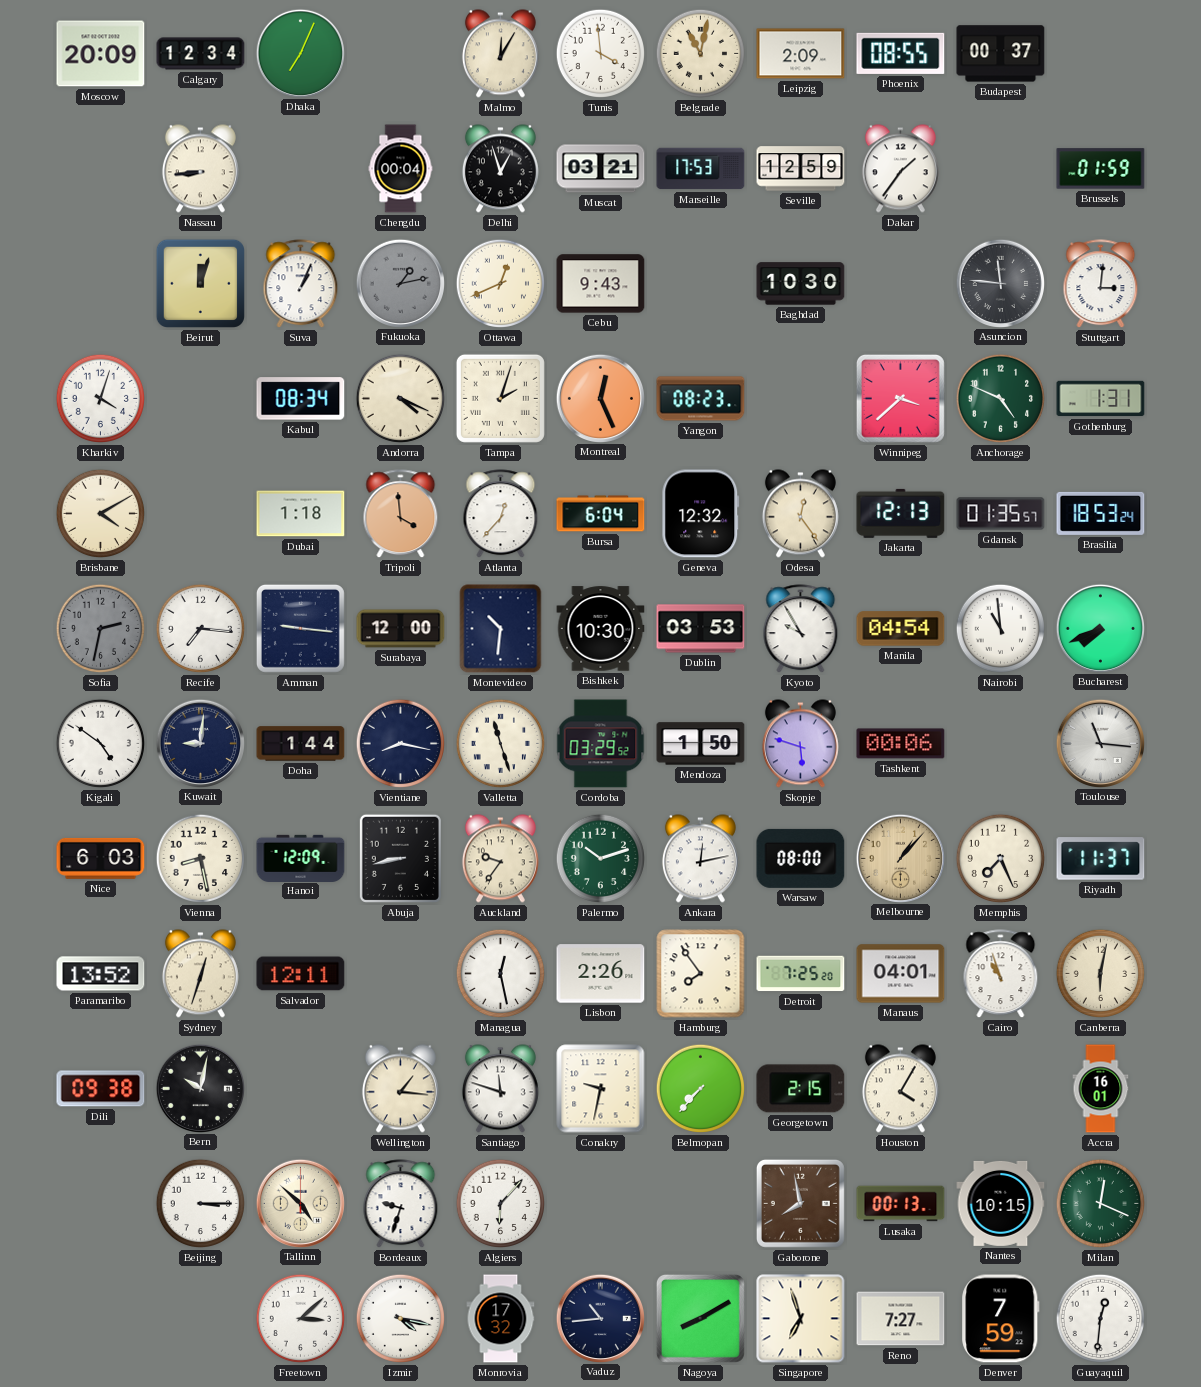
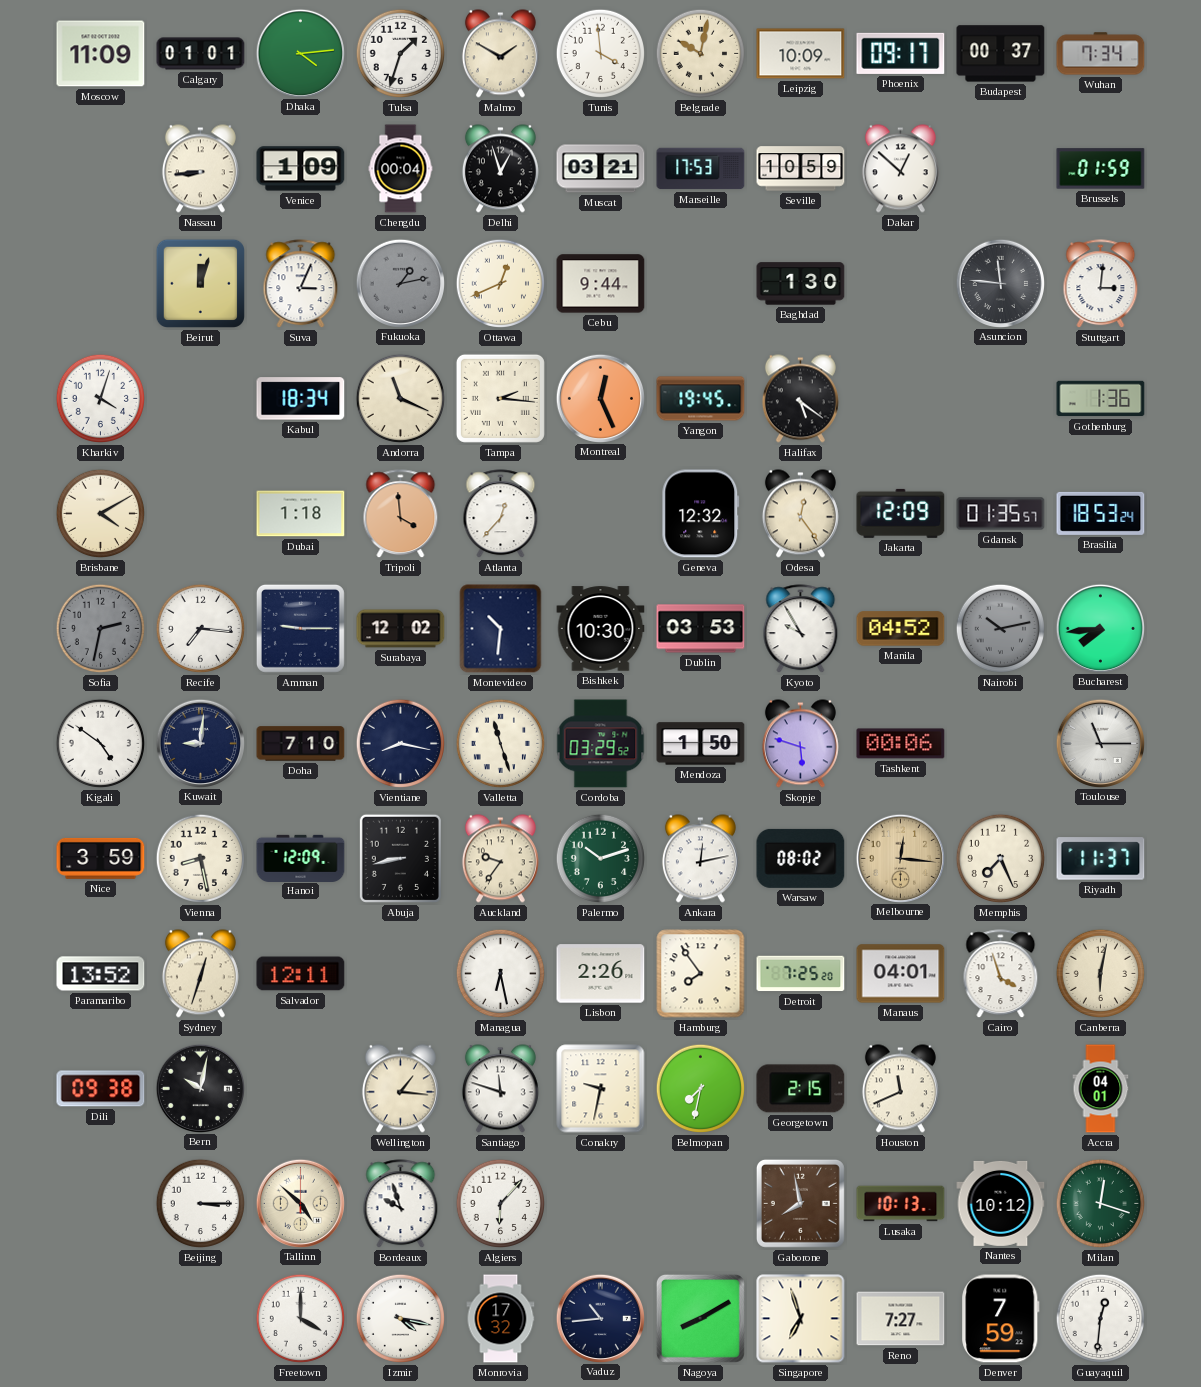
Moscow: 20:09 -> 11:09 (101, 54)
Calgary: 12:34 -> 01:01 (201, 54)
Dhaka: 7:04 -> 4:14 (300, 53)
Tulsa: none -> 1:33 (401, 54)
Malmo: 12:05 -> 1:50 (500, 54)
Belgrade: 11:02 -> 10:02 (701, 54)
Leipzig: 2:09 -> 10:09 (801, 54)
Phoenix: 08:55 -> 09:17 (901, 53)
Wuhan: none -> 7:34 (1101, 54)
Venice: none -> 1:09 (301, 169)
Seville: 12:59 -> 10:59 (801, 169)
Dakar: 1:36 -> 12:52 (900, 169)
Suva: 1:04 -> 3:04 (301, 284)
Cebu: 9:43 -> 9:44 (601, 284)
Baghdad: 10:30 -> 1:30 (801, 284)
Kabul: 08:34 -> 18:34 (301, 399)
Andorra: 4:19 -> 11:19 (401, 399)
Tampa: 2:03 -> 2:16 (500, 398)
Yangon: 08:23 -> 19:45 (701, 399)
Halifax: none -> 5:21 (800, 399)
Winnipeg: 3:38 -> none (900, 398)
Anchorage: 4:49 -> none (1001, 399)
Gothenburg: 1:31 -> 1:36 (1101, 399)
Bursa: 6:04 -> none (601, 514)
Jakarta: 12:13 -> 12:09 (901, 513)
Amman: 9:16 -> 9:15 (300, 628)
Surabaya: 12:00 -> 12:02 (401, 629)
Manila: 04:54 -> 04:52 (901, 629)
Nairobi: 10:59 -> 10:13 (1001, 629)
Nairobi dial: white -> grey (1001, 629)
Bucharest: 7:41 -> 7:44 (1100, 628)
Doha: 1:44 -> 7:10 (301, 744)
Toulouse: 11:16 -> 11:15 (1100, 743)
Nice: 6:03 -> 3:59 (101, 858)
Warsaw: 08:00 -> 08:02 (801, 858)
Melbourne: 1:07 -> 12:16 (900, 858)
Managua: 12:28 -> 6:28 (501, 974)
Cairo: 10:57 -> 3:57 (1001, 974)
Belmopan: 7:37 -> 7:32 (701, 1089)
Houston: 4:05 -> 11:41 (900, 1089)
Accra: 16:01 -> 04:01 (1101, 1089)
Bordeaux: 9:33 -> 9:57 (401, 1204)
Lusaka: 00:13 -> 10:13 (901, 1204)
Nantes: 10:15 -> 10:12 (1001, 1203)
Milan: 12:19 -> 12:18 (1101, 1204)
Freetown: 3:08 -> 4:00 (301, 1319)
